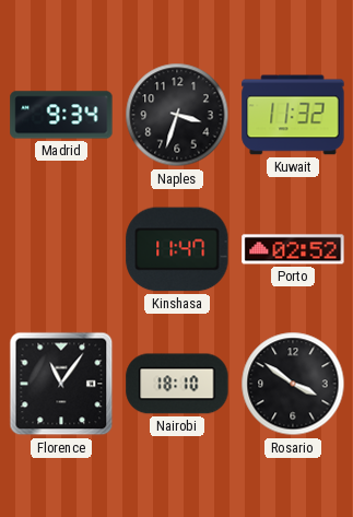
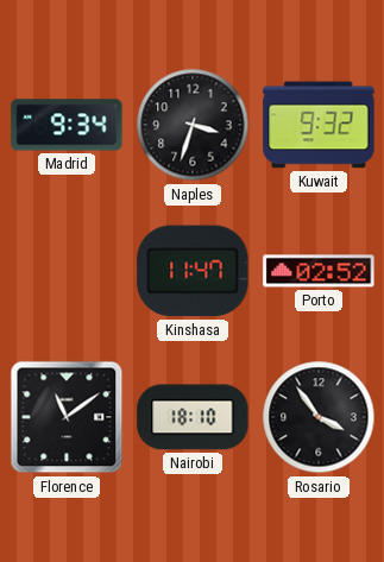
Kuwait: 11:32 -> 9:32 (319, 125)
Florence: 11:06 -> 11:09 (67, 417)
Rosario: 3:51 -> 3:54 (319, 417)
